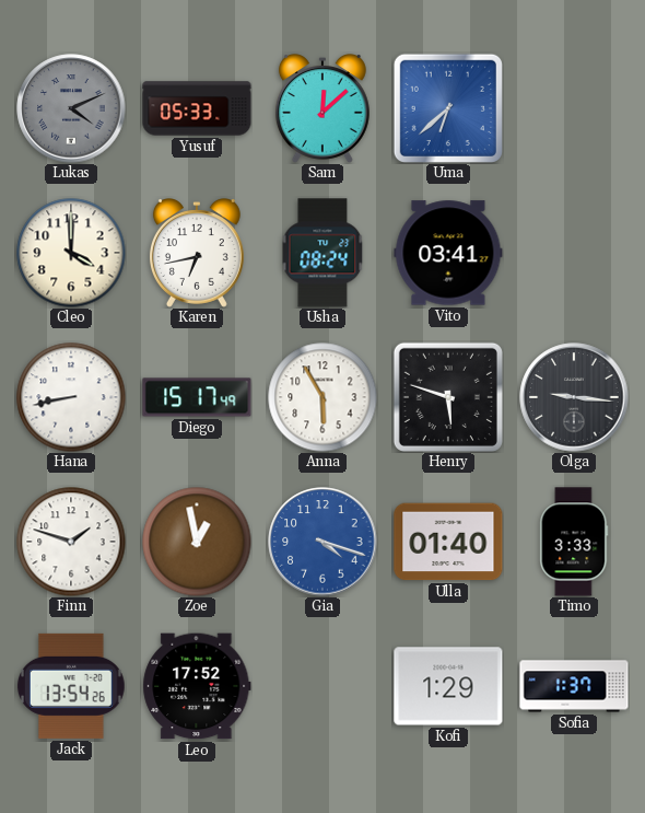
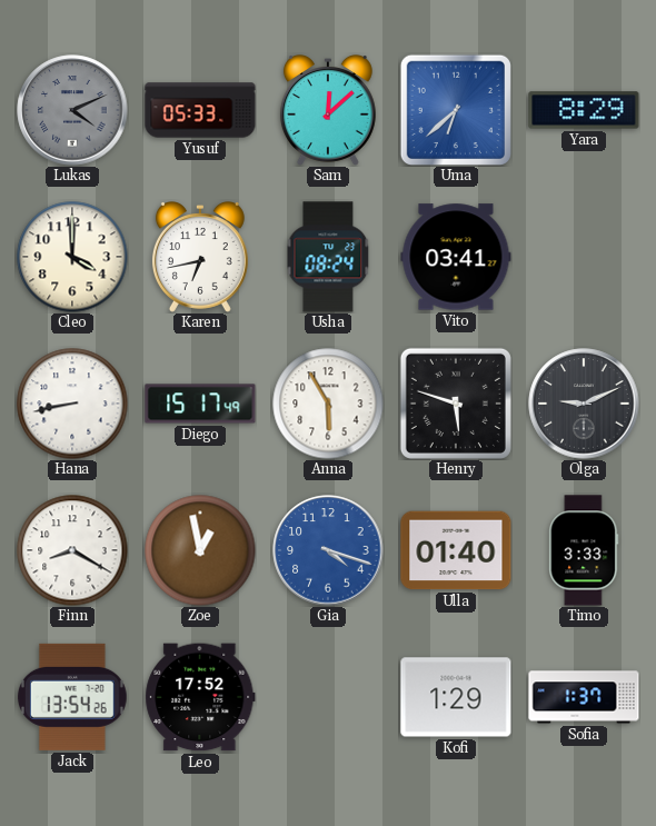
Yara: none -> 8:29 (584, 110)
Olga: 9:16 -> 9:11 (584, 404)
Finn: 1:48 -> 8:20 (72, 550)
